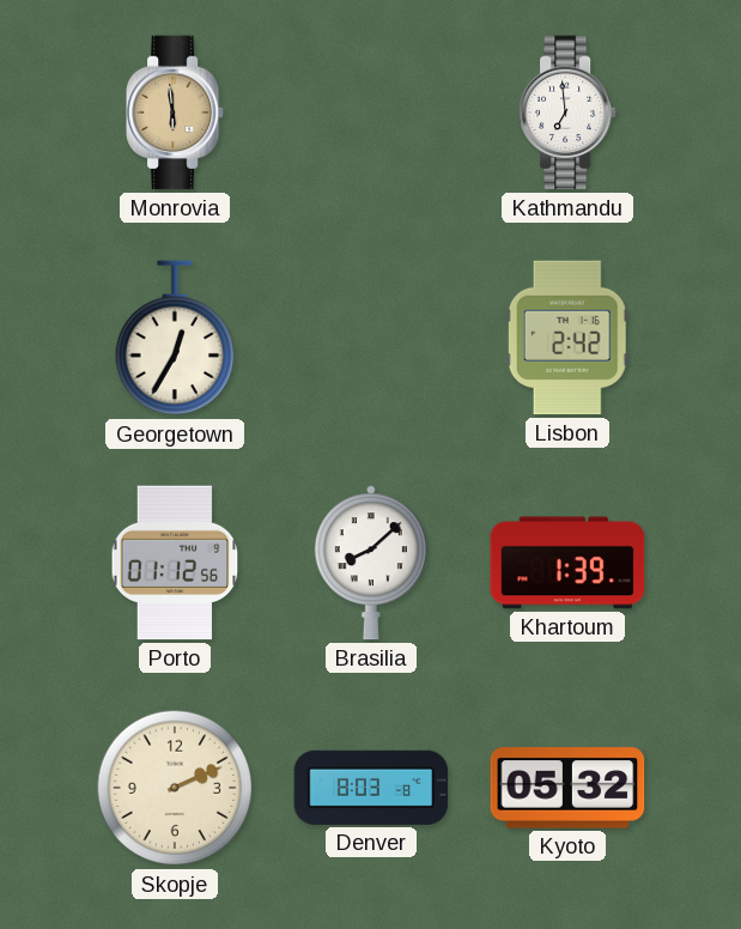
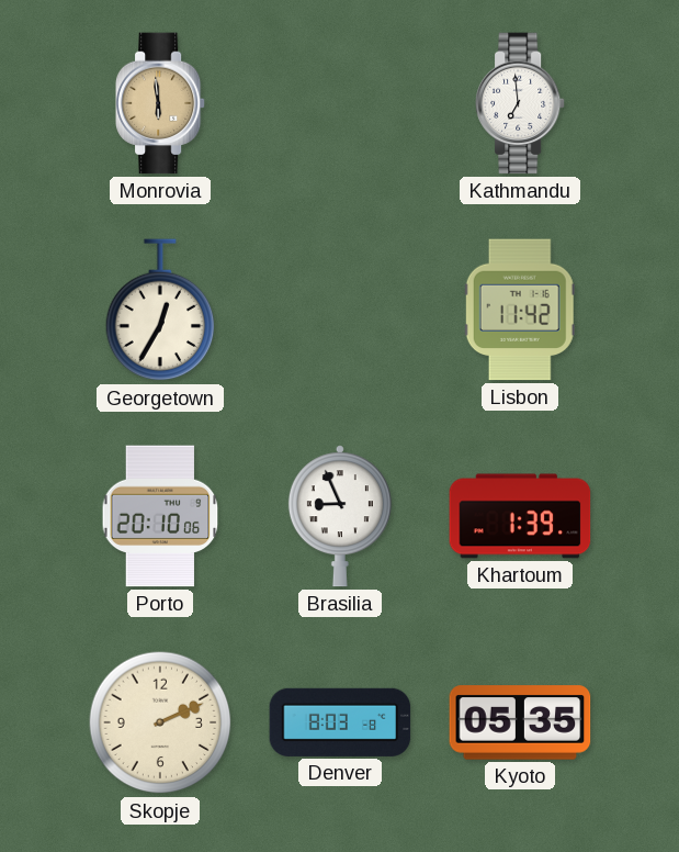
Lisbon: 2:42 -> 11:42 (520, 310)
Porto: 01:12 -> 20:10 (160, 516)
Brasilia: 8:08 -> 8:56 (340, 516)
Kyoto: 05:32 -> 05:35 (520, 722)
